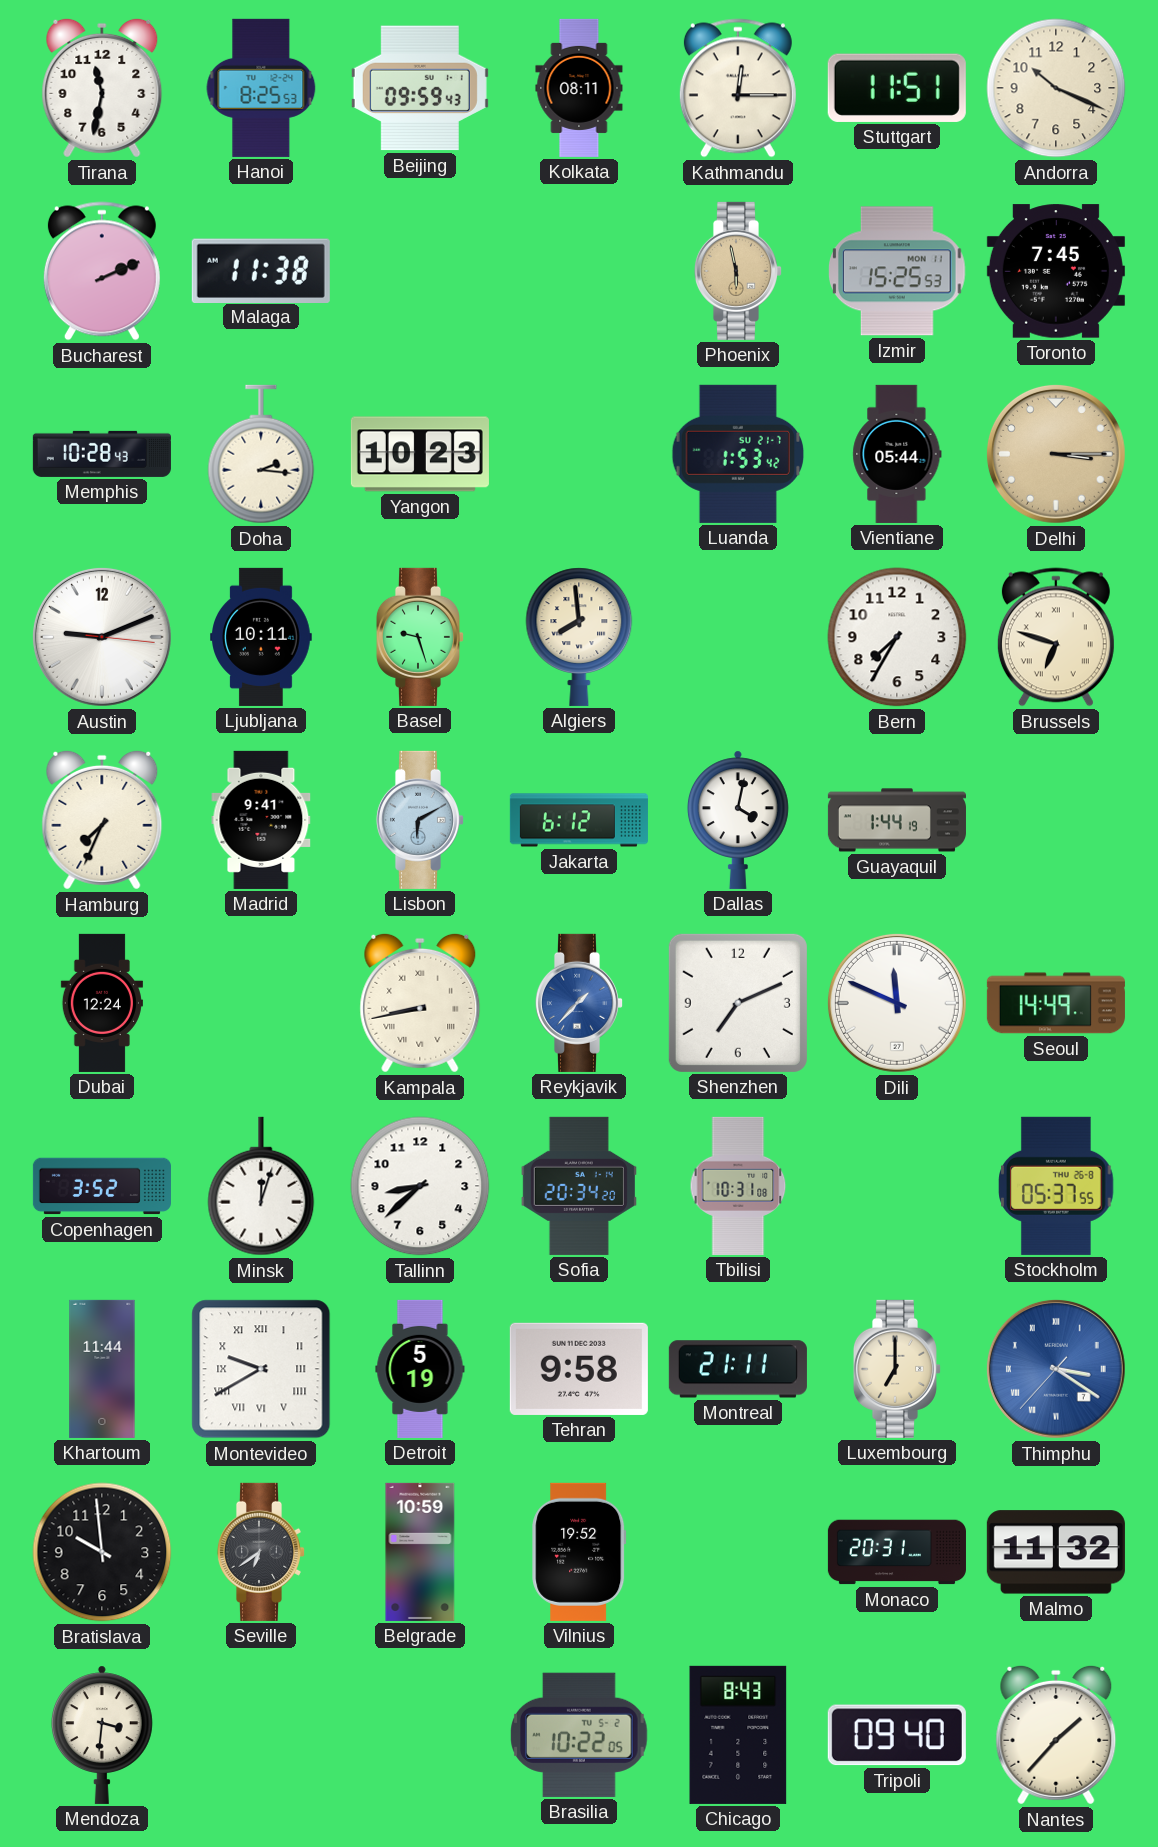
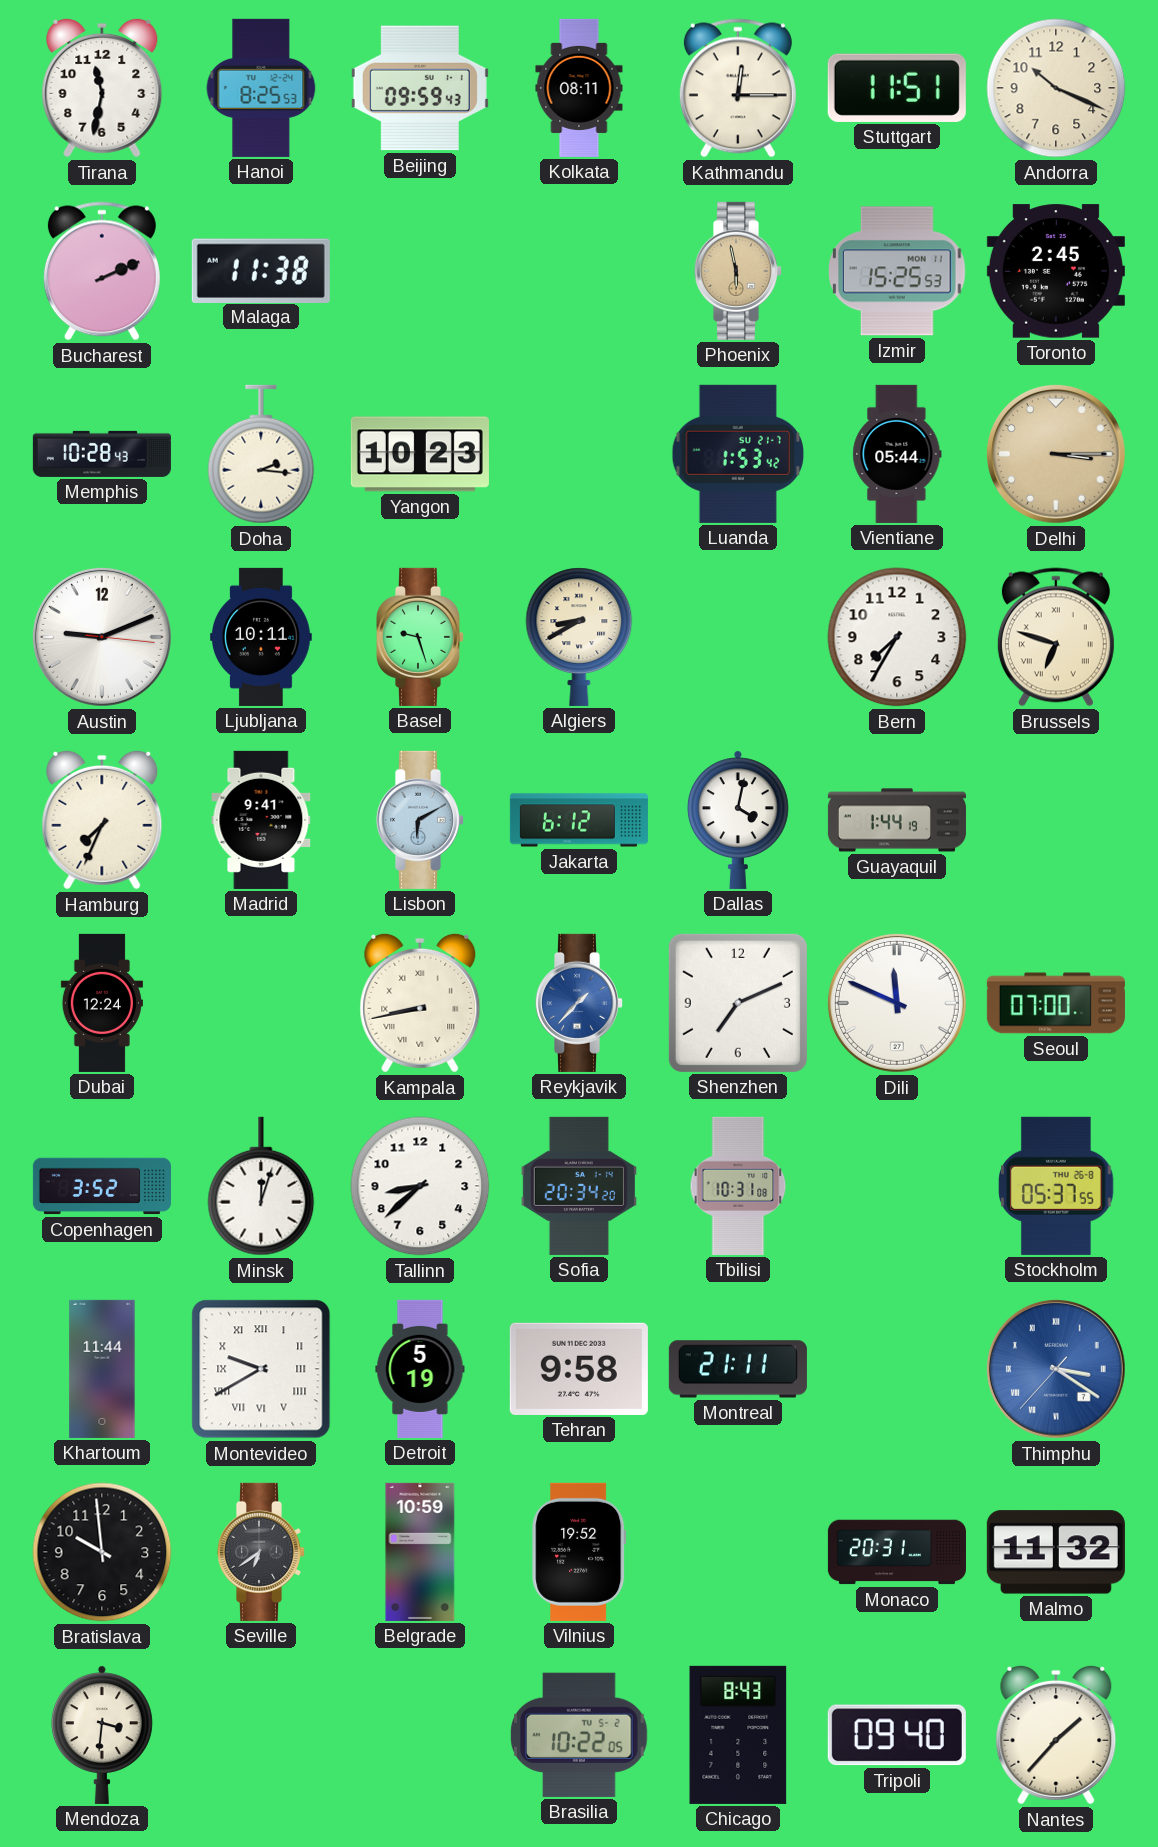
Toronto: 7:45 -> 2:45 (1056, 271)
Algiers: 7:59 -> 8:40 (579, 637)
Seoul: 14:49 -> 07:00 (1056, 1003)
Luxembourg: 7:00 -> none (896, 1369)
